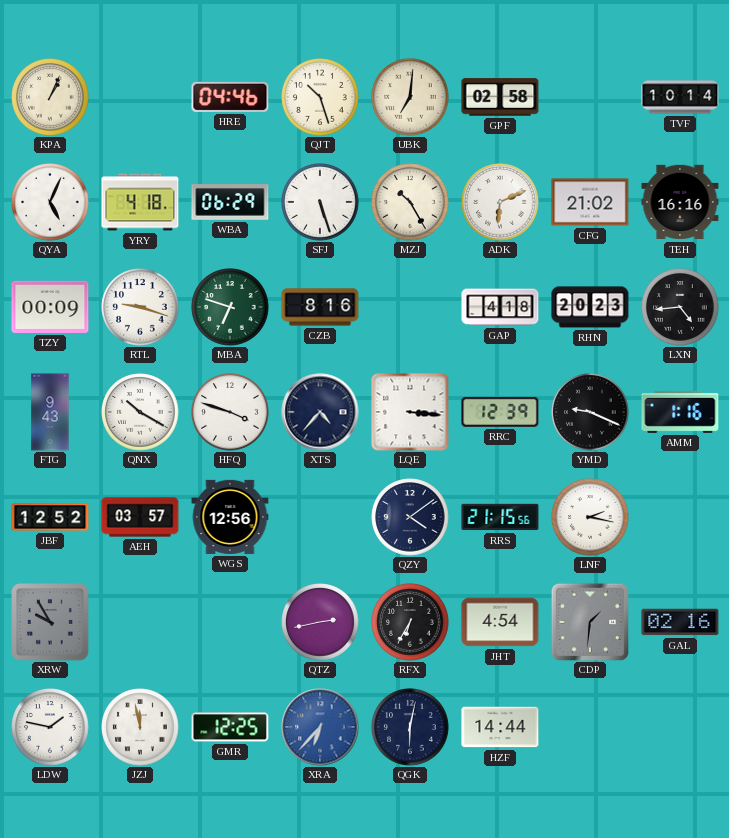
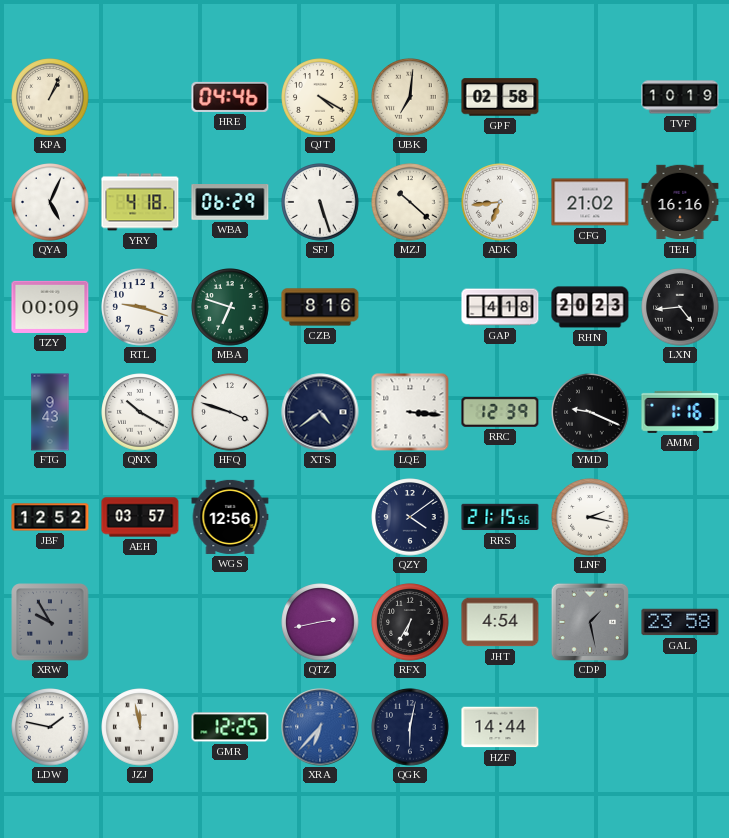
QJT: 10:27 -> 4:20 (320, 97)
TVF: 10:14 -> 10:19 (680, 97)
MZJ: 10:25 -> 10:22 (410, 202)
ADK: 6:11 -> 6:44 (500, 202)
XTS: 4:37 -> 4:39 (320, 412)
CDP: 1:31 -> 1:28 (589, 621)
GAL: 02:16 -> 23:58 (680, 622)
